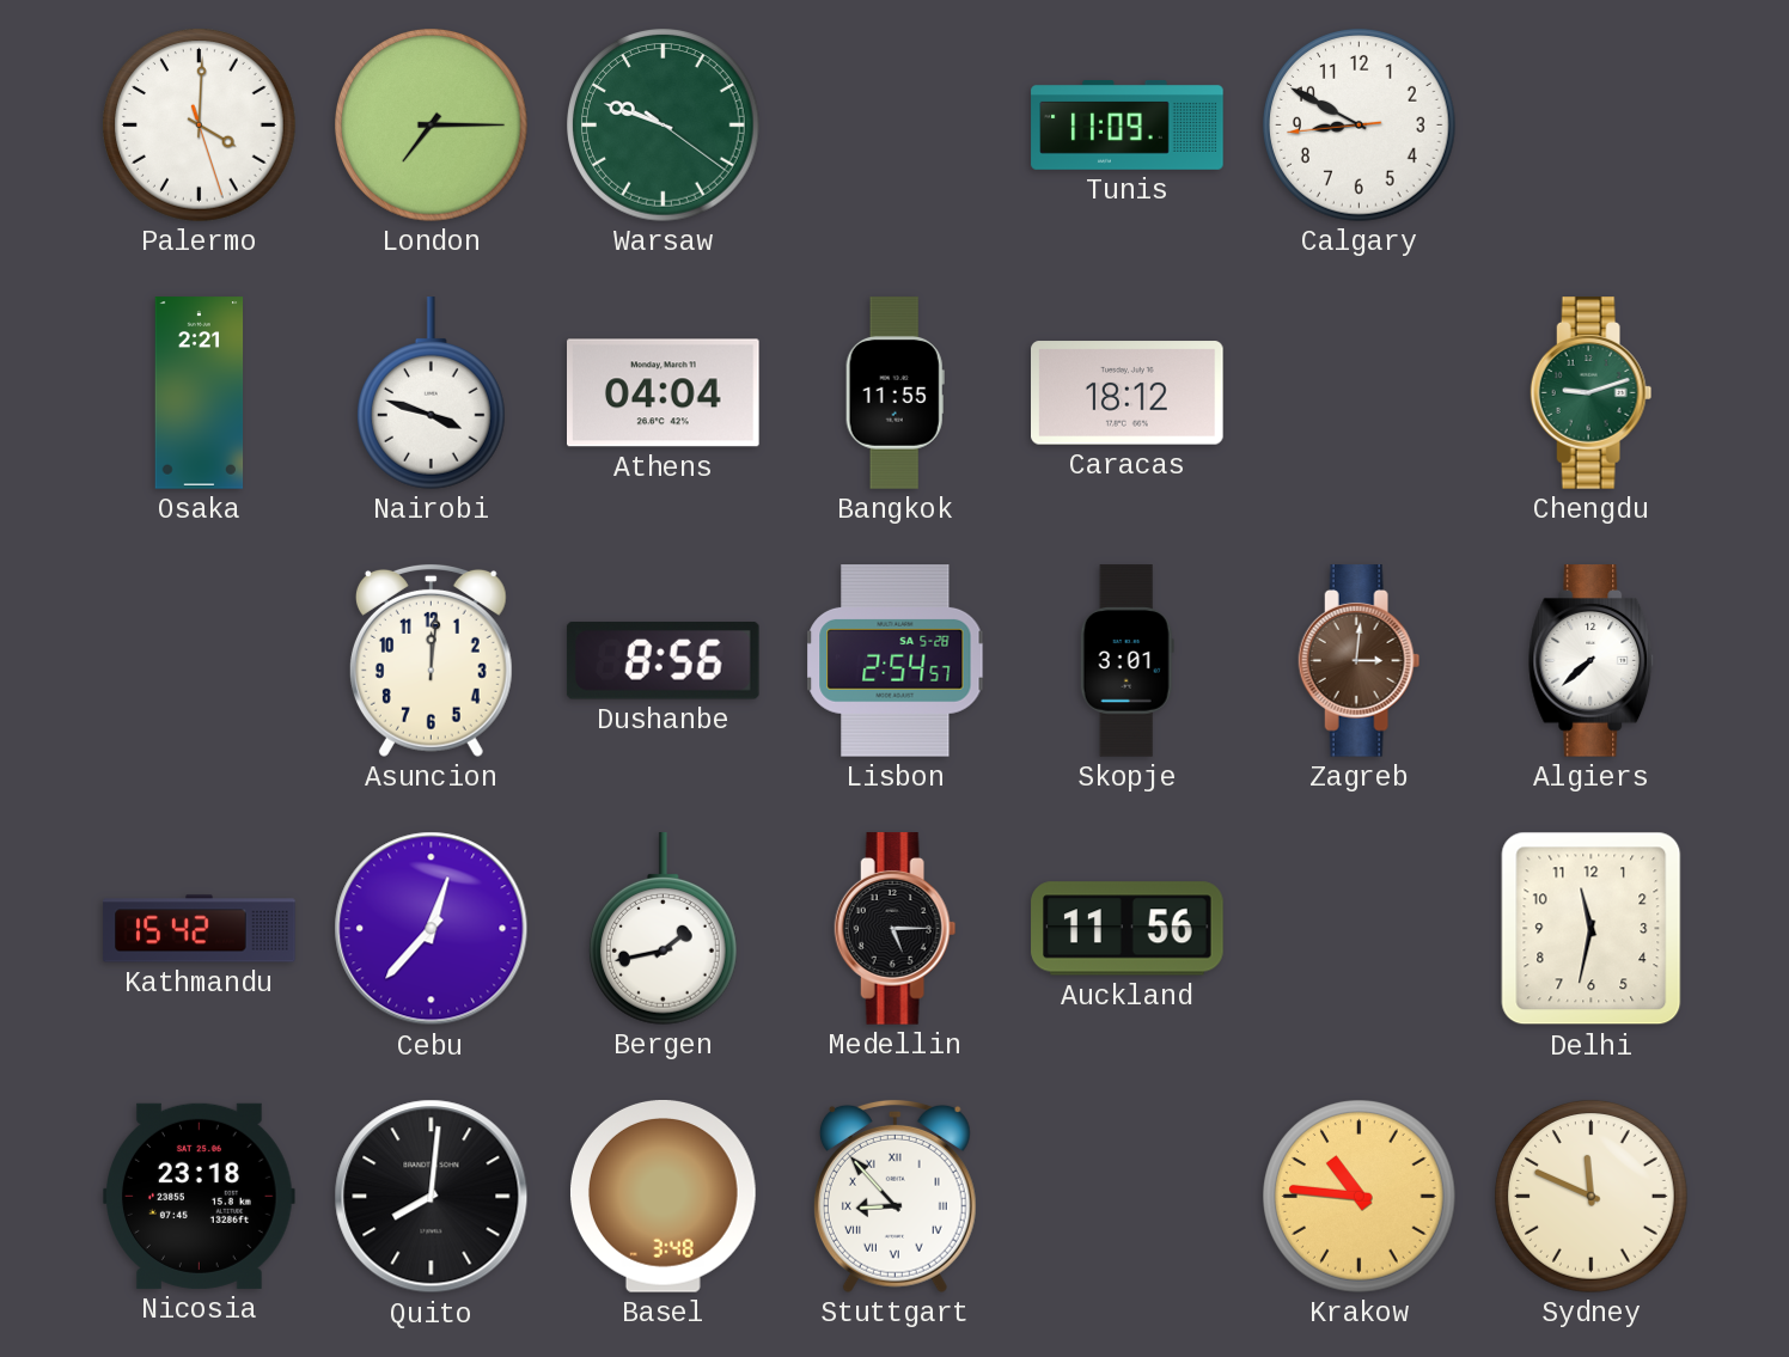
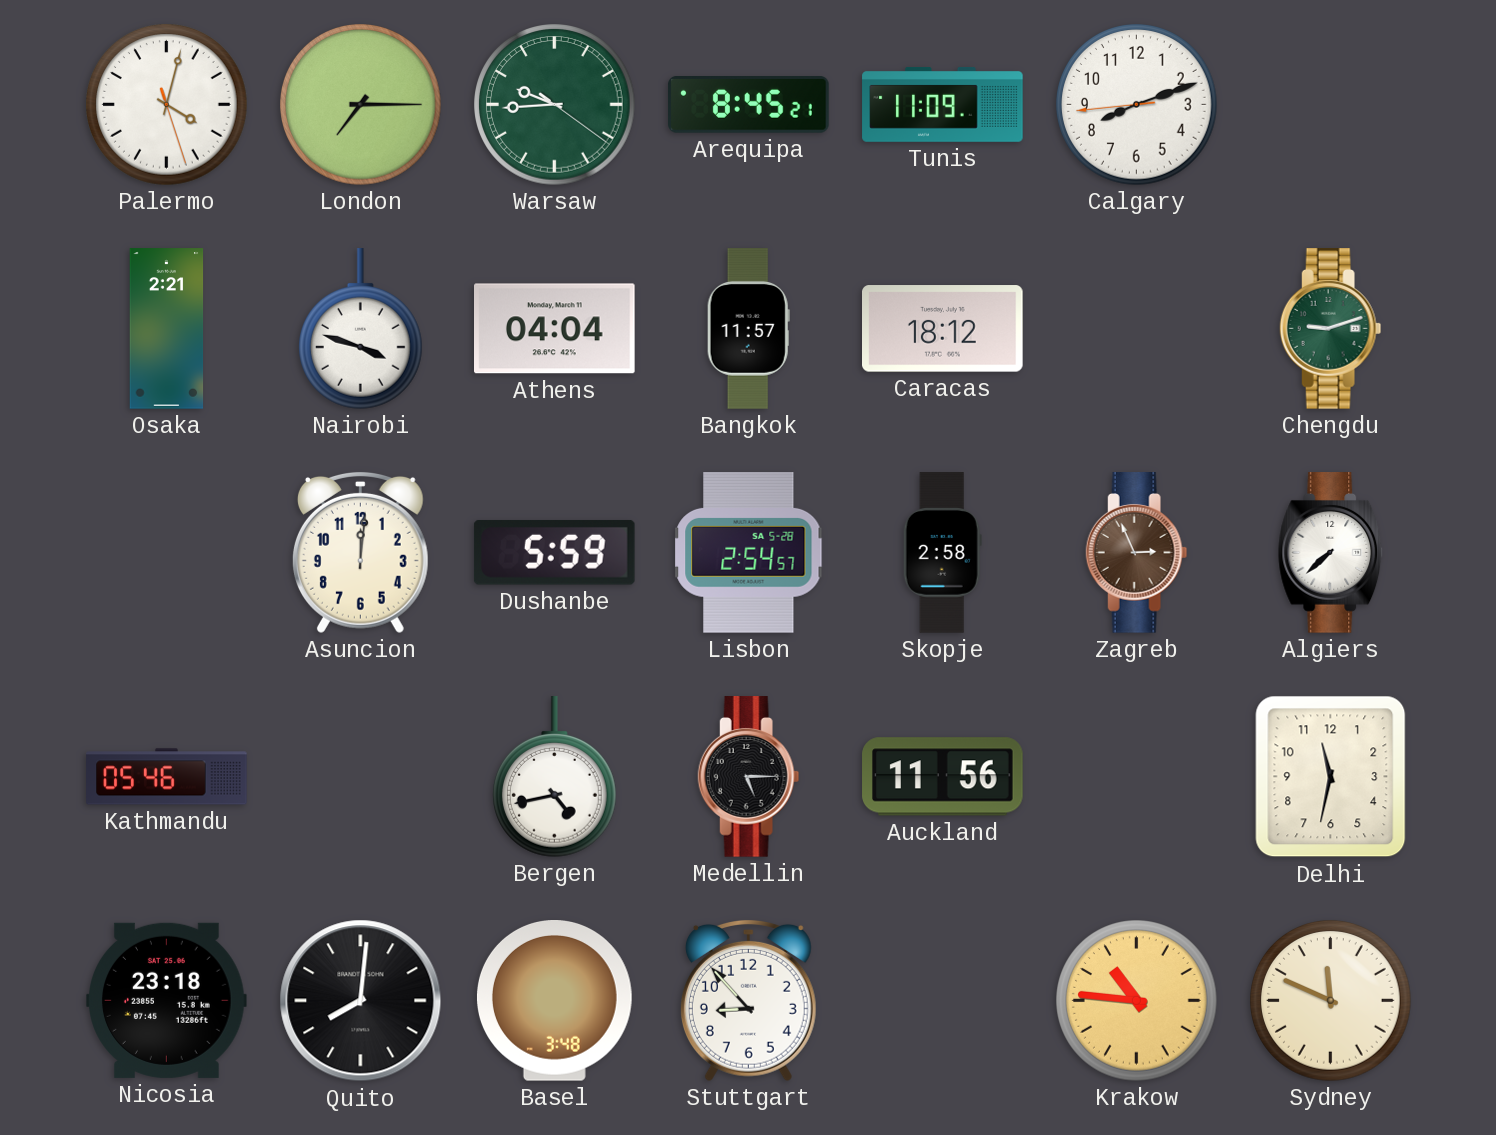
Palermo: 4:00 -> 4:02 (167, 105)
Warsaw: 9:48 -> 9:44 (555, 105)
Arequipa: none -> 8:45 (749, 105)
Calgary: 8:49 -> 8:11 (1137, 105)
Bangkok: 11:55 -> 11:57 (748, 329)
Dushanbe: 8:56 -> 5:59 (554, 552)
Skopje: 3:01 -> 2:58 (942, 553)
Zagreb: 3:01 -> 2:56 (1137, 553)
Kathmandu: 15:42 -> 05:46 (167, 777)
Cebu: 12:37 -> none (432, 929)
Bergen: 1:43 -> 4:43 (554, 777)
Stuttgart numerals: Roman -> Arabic (748, 1000)
